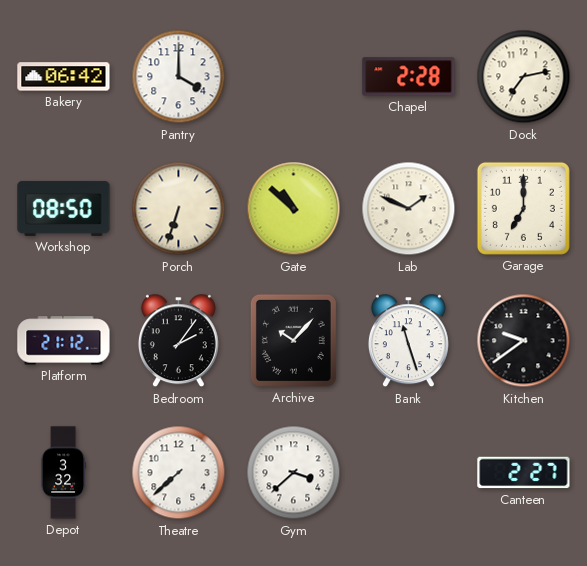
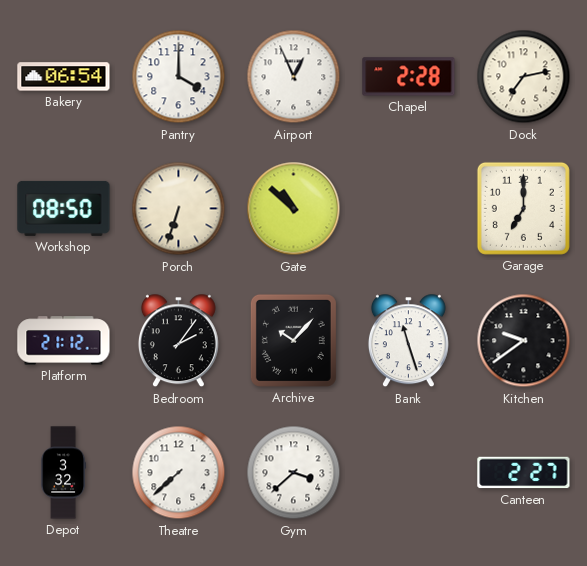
Bakery: 06:42 -> 06:54 (64, 77)
Airport: none -> 12:56 (294, 77)
Lab: 1:49 -> none (409, 209)
